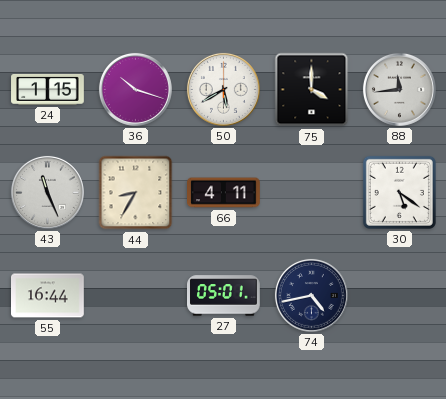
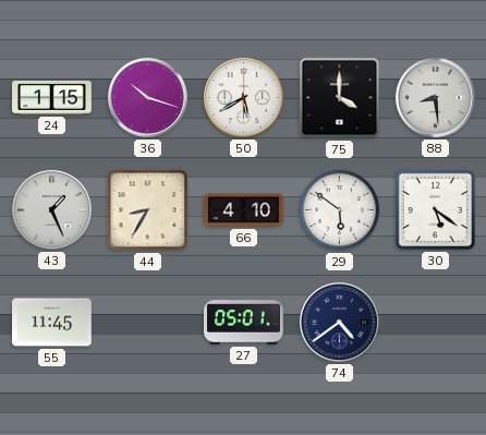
88: 11:44 -> 8:29 (435, 97)
43: 11:26 -> 1:26 (51, 209)
66: 4:11 -> 4:10 (244, 210)
29: none -> 5:51 (340, 210)
55: 16:44 -> 11:45 (52, 323)
74: 4:43 -> 4:39 (339, 322)
